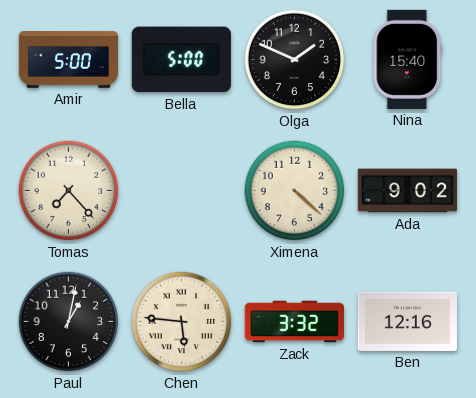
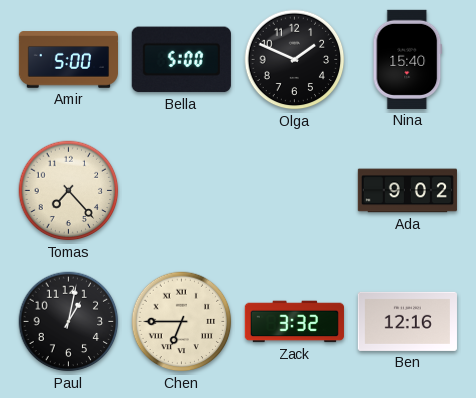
Ximena: 4:22 -> none (295, 191)
Chen: 5:46 -> 6:45 (182, 322)
